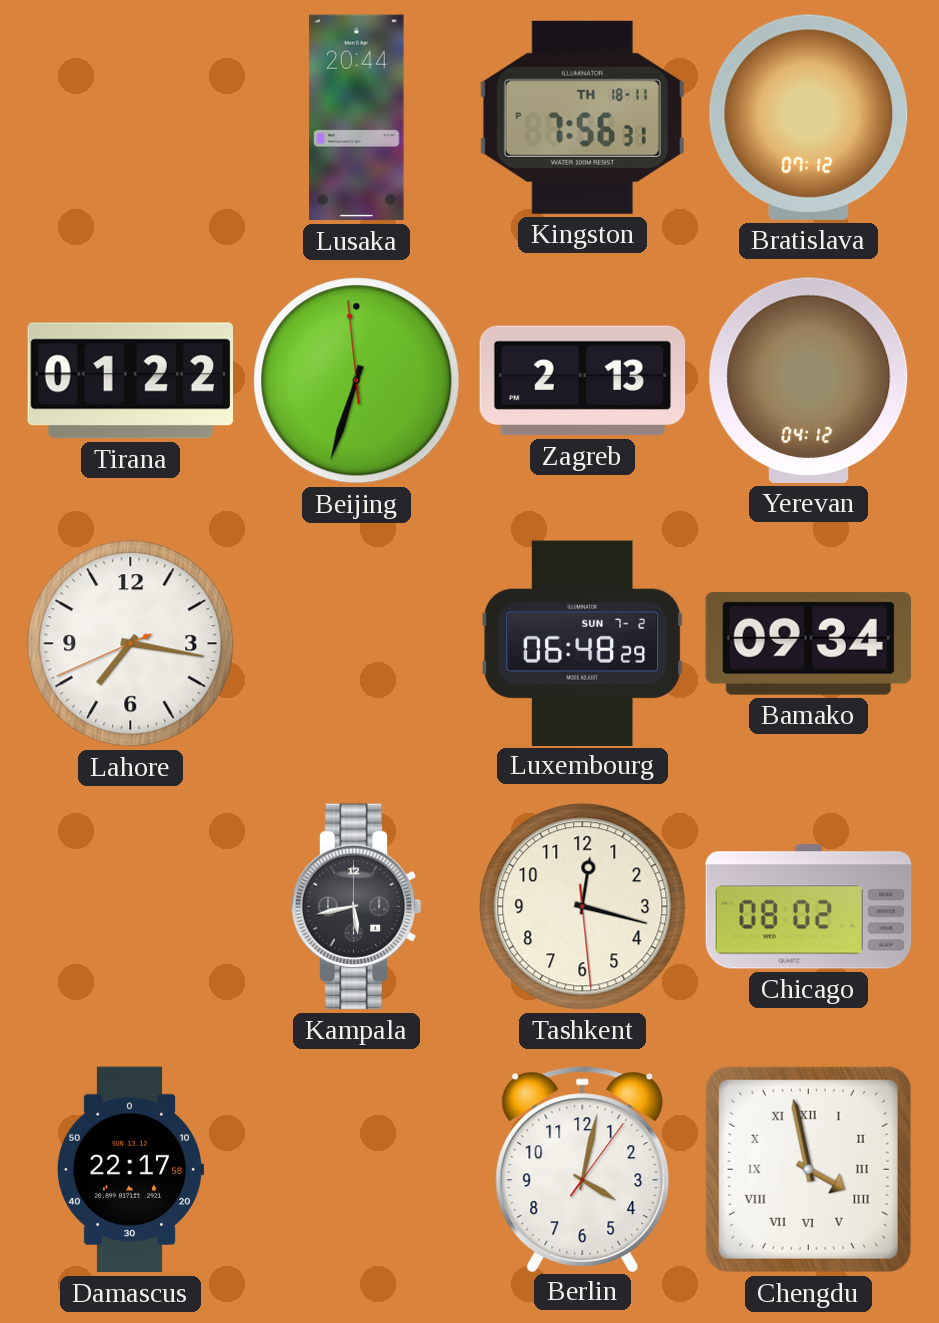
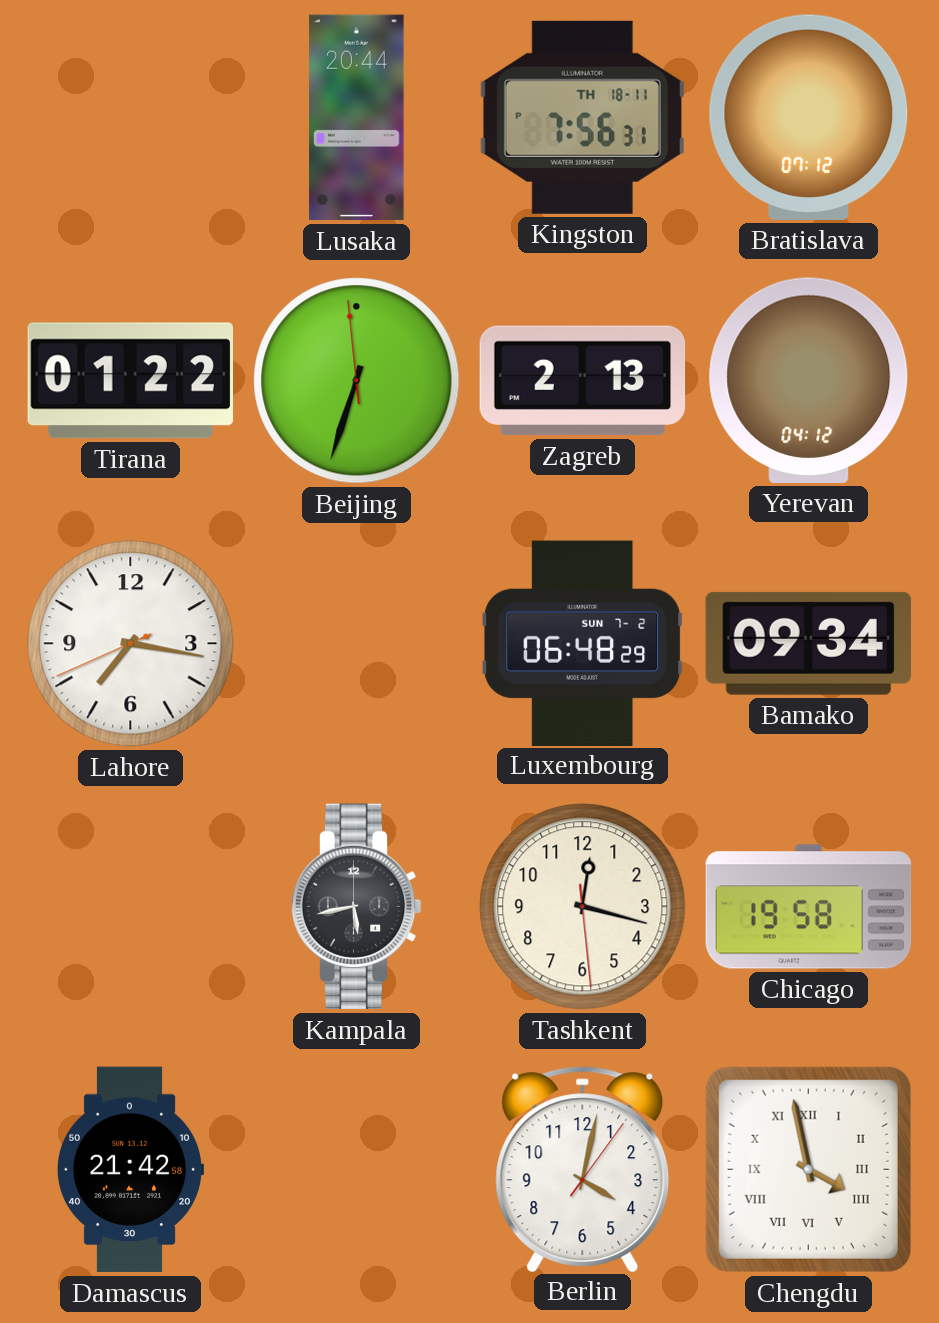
Chicago: 08:02 -> 19:58 (809, 907)
Damascus: 22:17 -> 21:42 (129, 1170)
